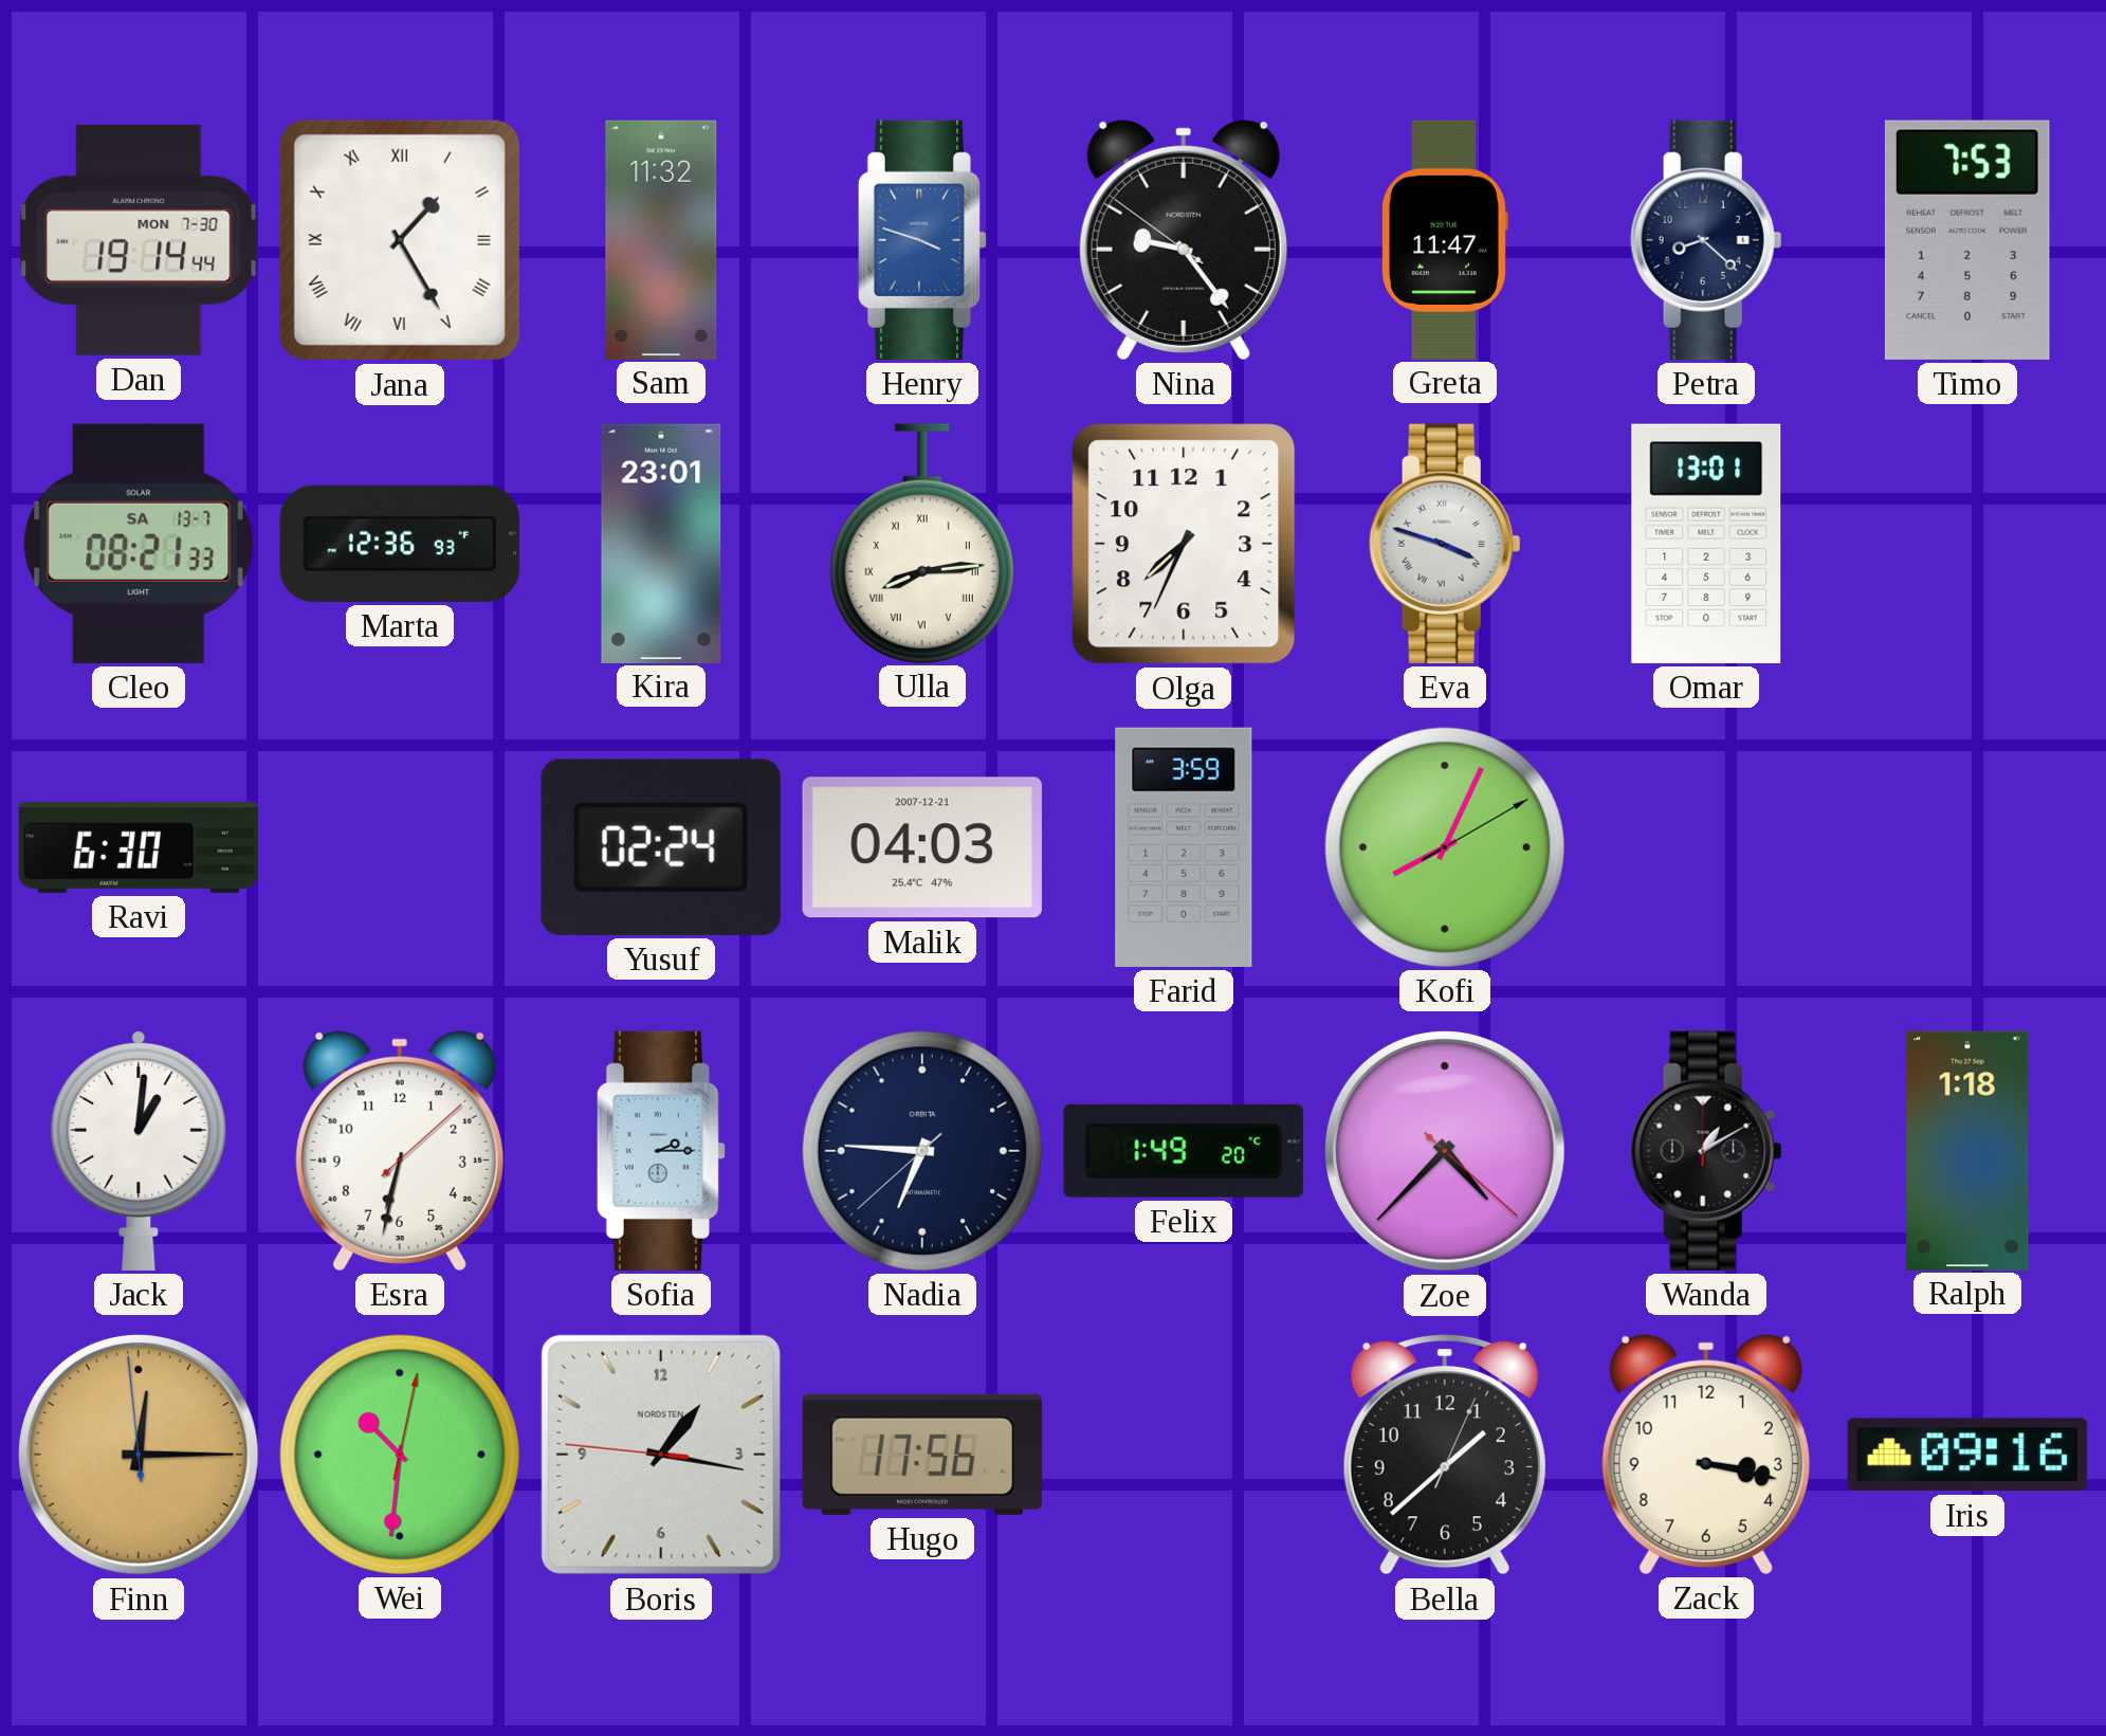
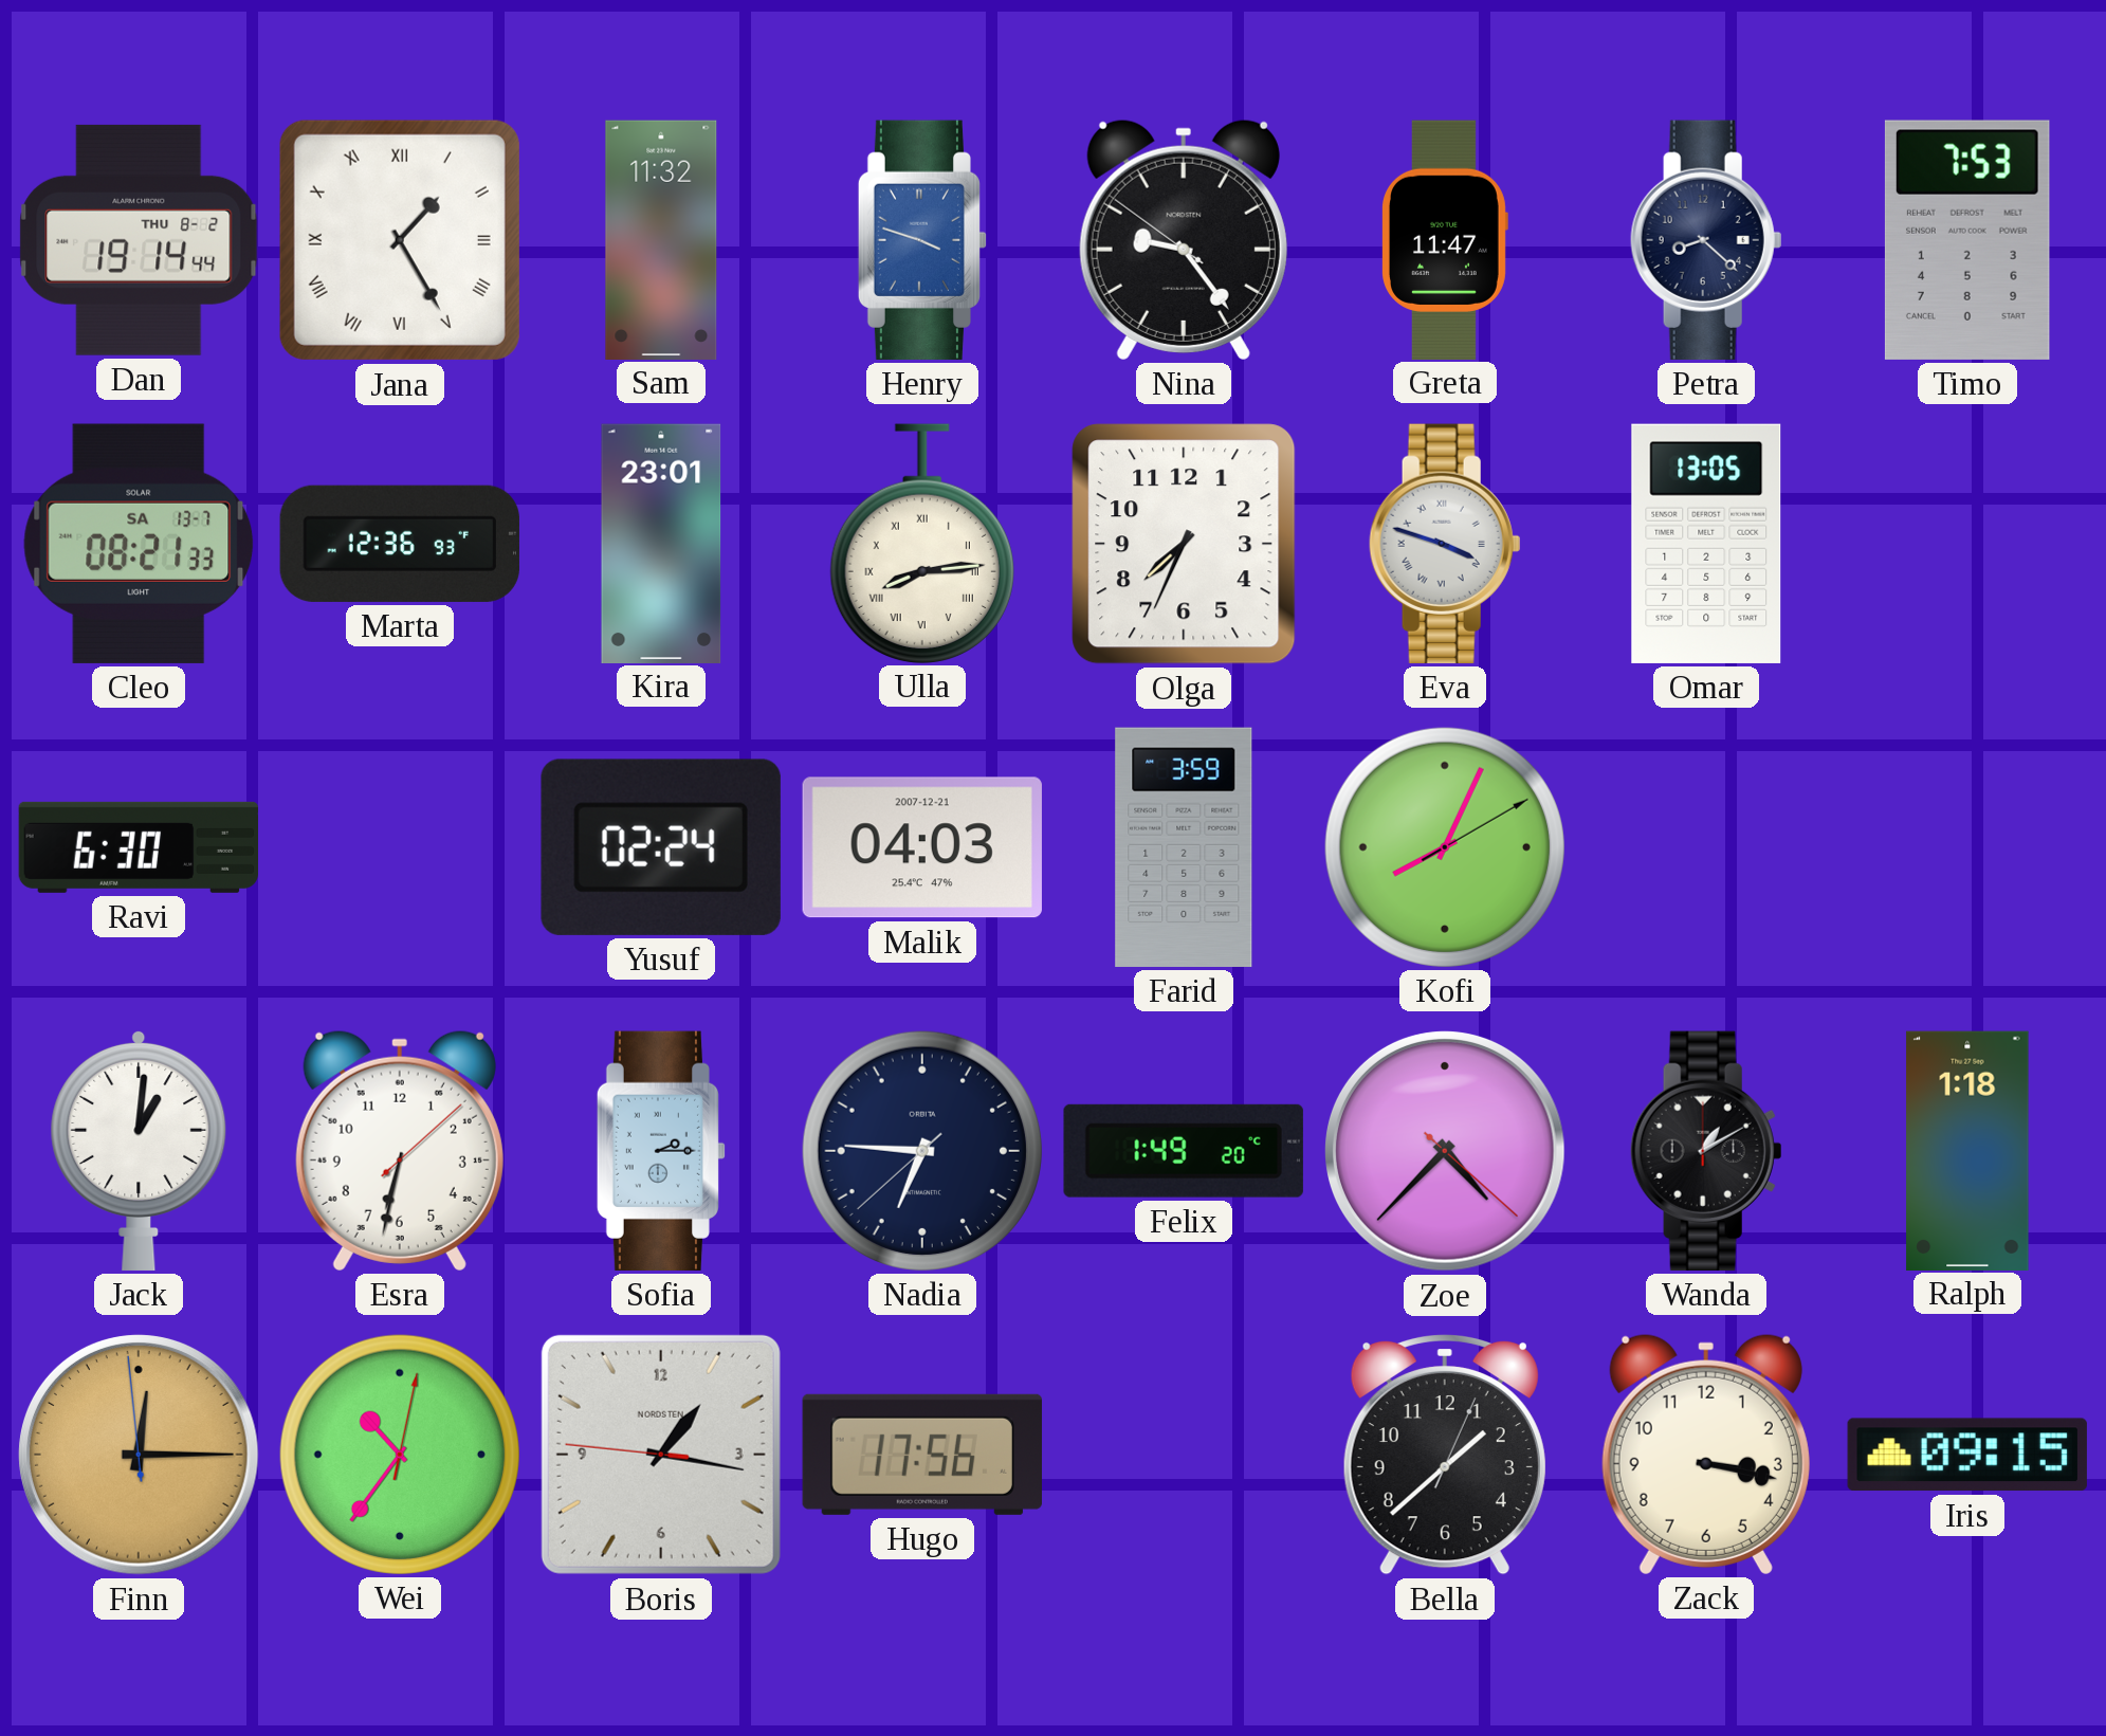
Dan date: MON 7-30 -> THU 8-2 (139, 240)
Omar: 13:01 -> 13:05 (1706, 544)
Wei: 10:31 -> 10:36 (400, 1455)
Iris: 09:16 -> 09:15 (1967, 1455)
